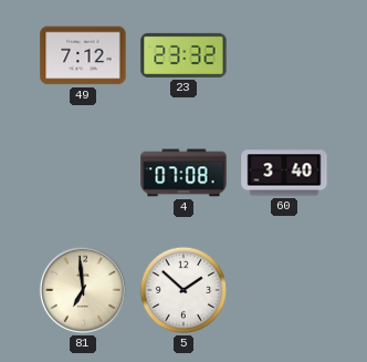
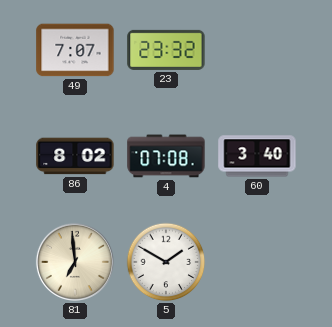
49: 7:12 -> 7:07 (75, 50)
86: none -> 8:02 (75, 156)
5: 1:52 -> 1:50 (166, 262)
